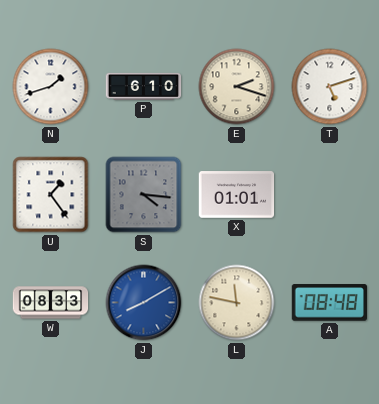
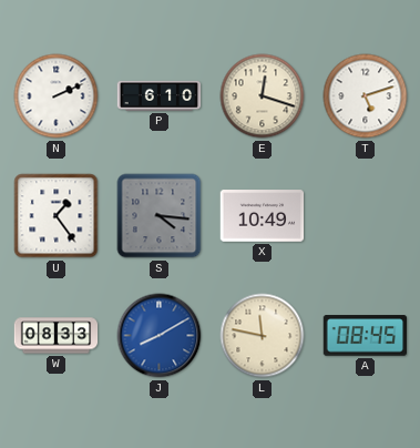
N: 1:42 -> 2:11 (57, 96)
E: 2:18 -> 12:18 (263, 96)
X: 01:01 -> 10:49 (263, 216)
A: 08:48 -> 08:45 (365, 336)
